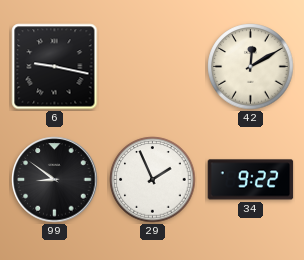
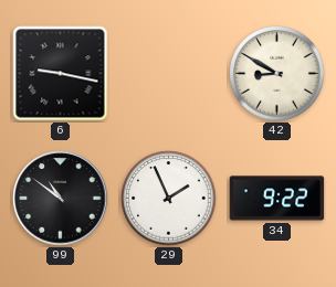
42: 12:10 -> 8:50 (277, 74)
99: 8:51 -> 10:51 (61, 199)
